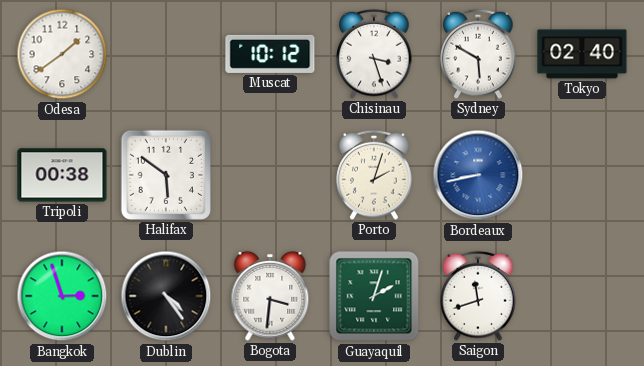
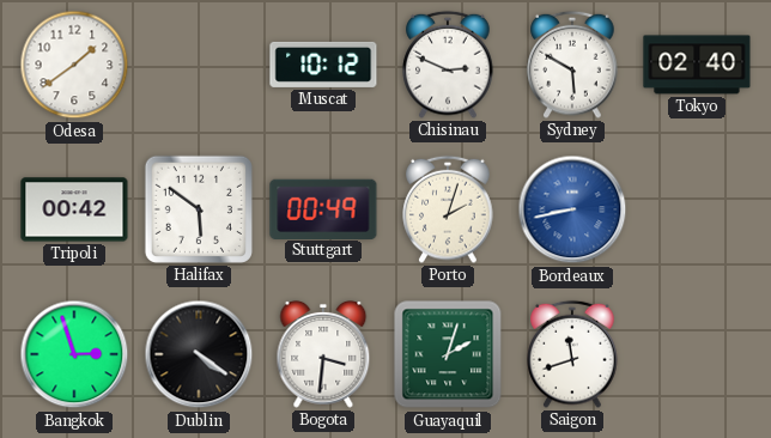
Chisinau: 3:27 -> 2:49 (448, 65)
Tripoli: 00:38 -> 00:42 (74, 209)
Stuttgart: none -> 00:49 (323, 208)
Dublin: 4:24 -> 4:21 (199, 354)
